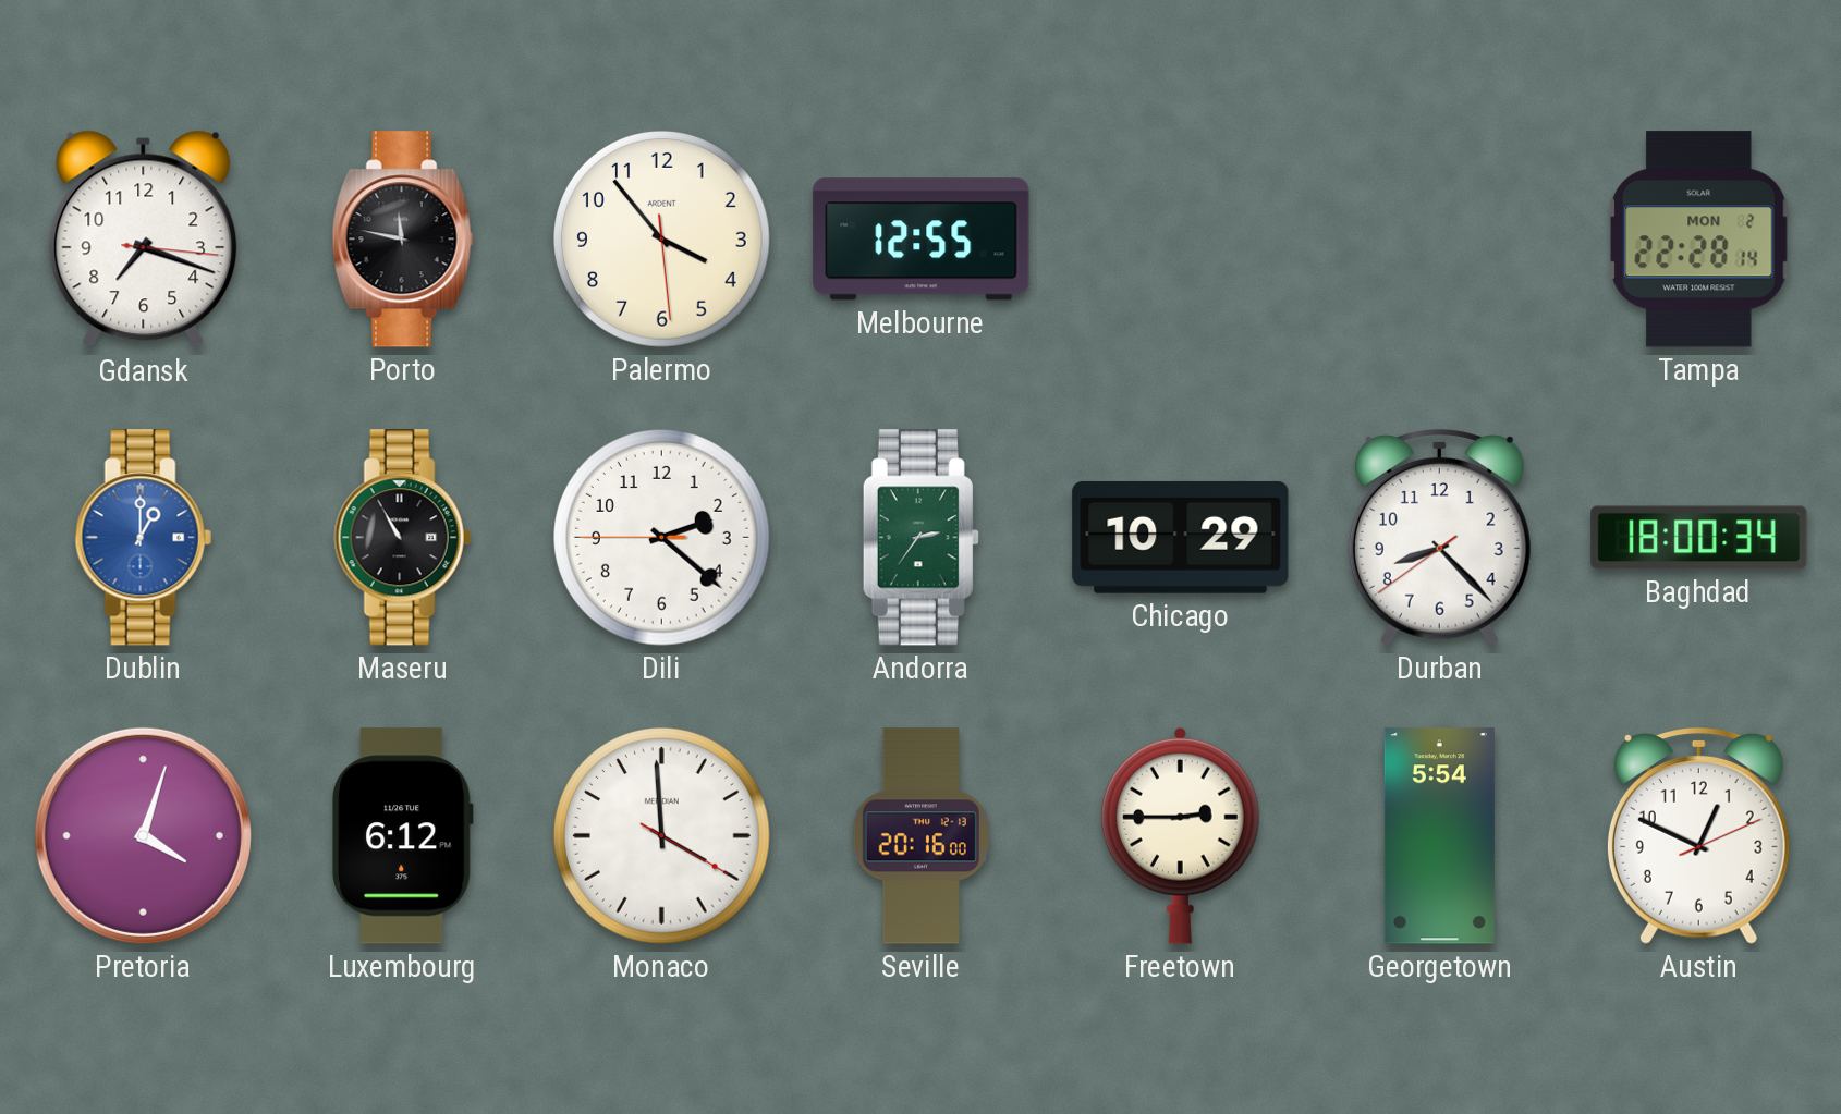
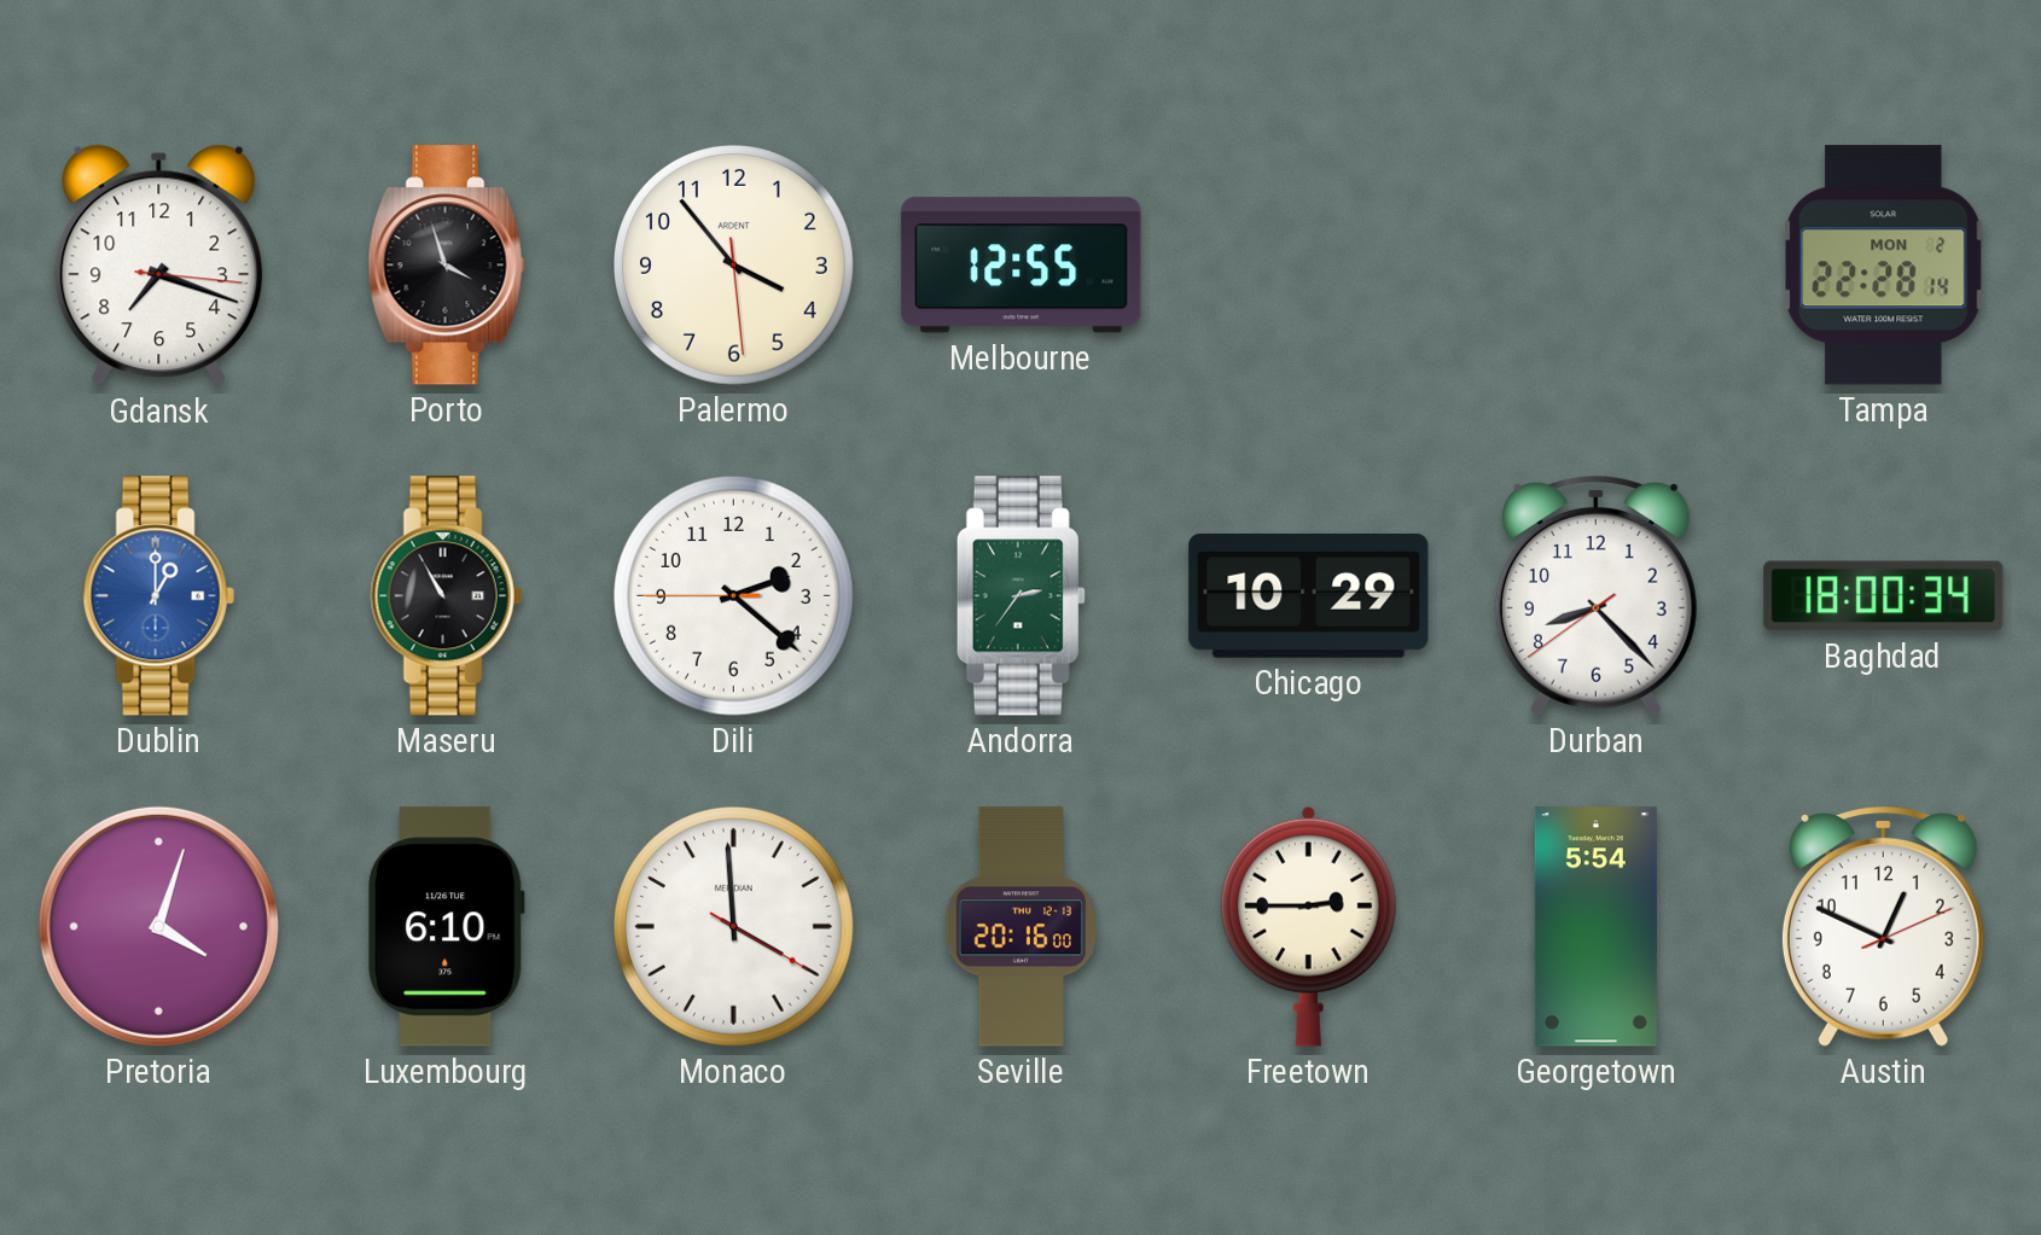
Porto: 11:47 -> 3:57 (446, 266)
Luxembourg: 6:12 -> 6:10 (446, 927)
